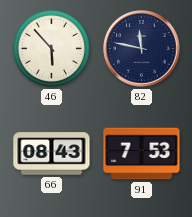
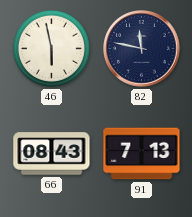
46: 5:53 -> 5:58 (51, 48)
91: 7:53 -> 7:13 (142, 154)
